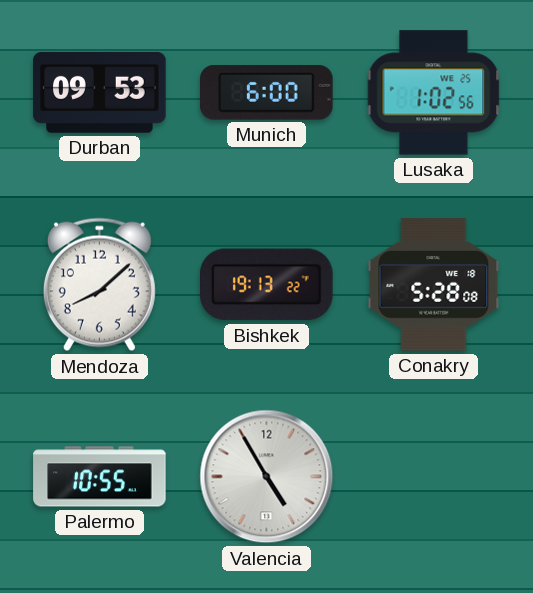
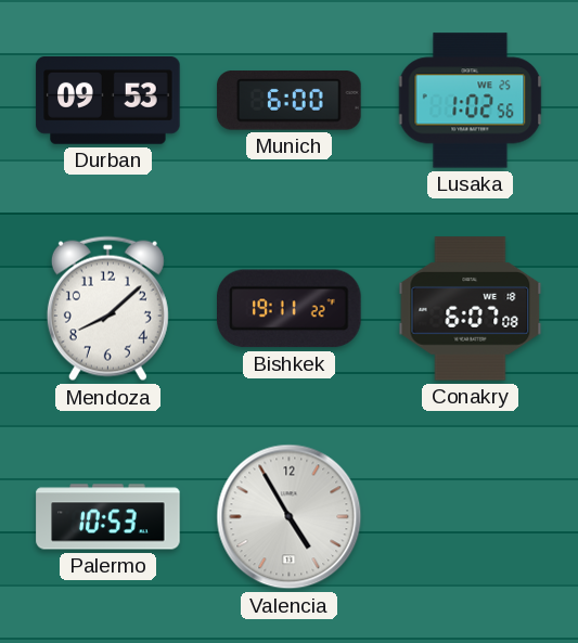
Bishkek: 19:13 -> 19:11 (290, 309)
Conakry: 5:28 -> 6:07 (471, 309)
Palermo: 10:55 -> 10:53 (108, 517)
